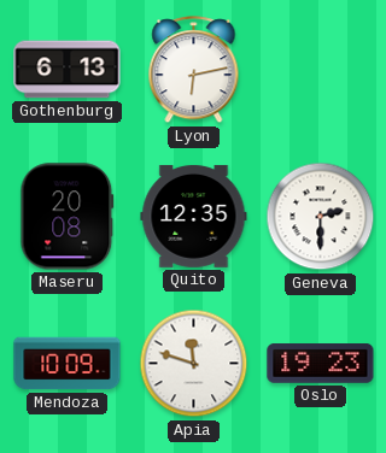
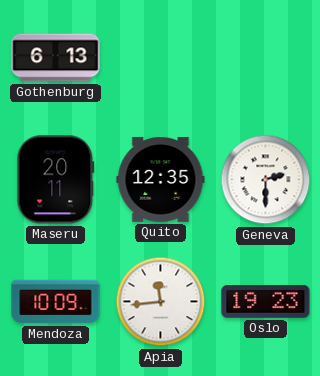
Lyon: 6:13 -> none (194, 70)
Maseru: 20:08 -> 20:11 (56, 180)
Apia: 11:48 -> 11:44 (161, 302)
